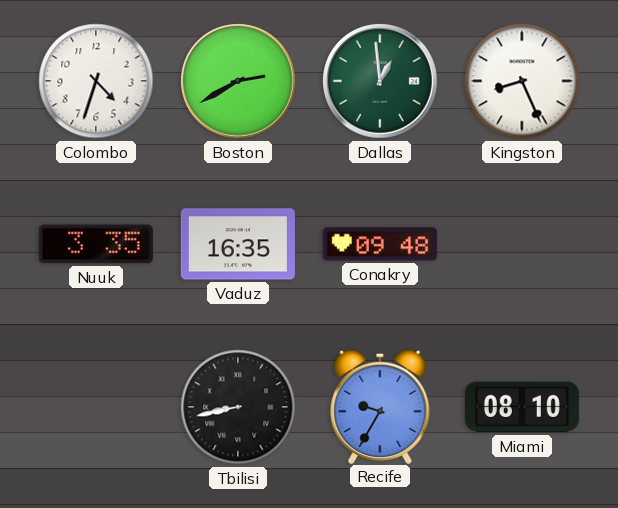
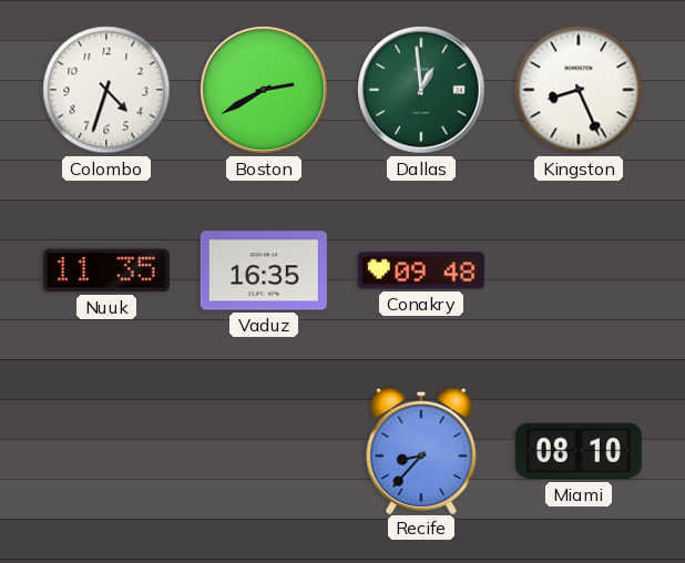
Nuuk: 3:35 -> 11:35 (106, 270)
Tbilisi: 8:43 -> none (238, 407)
Recife: 9:35 -> 8:37 (421, 450)
